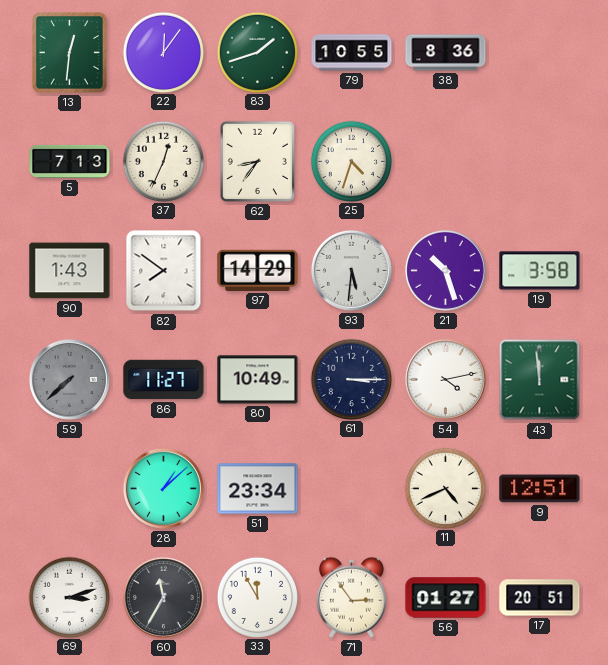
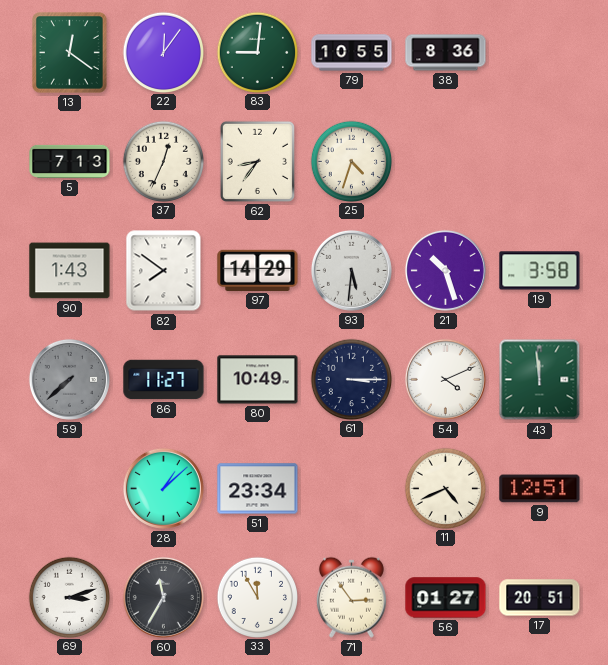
13: 12:31 -> 12:21 (70, 53)
83: 1:42 -> 9:01 (257, 52)
54: 4:13 -> 4:11 (445, 379)
